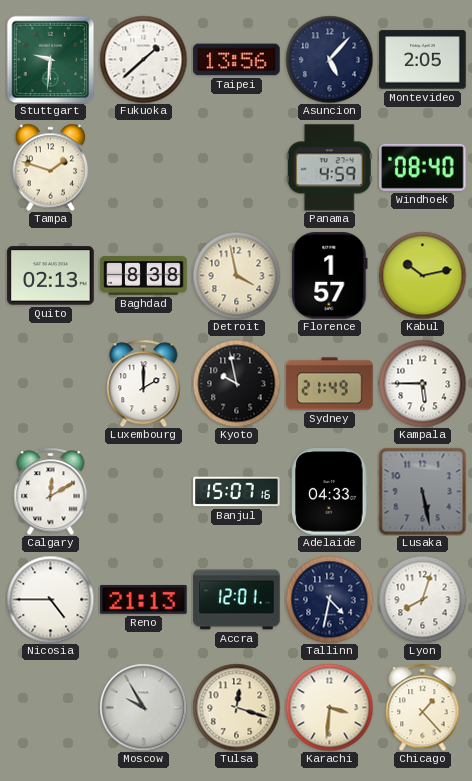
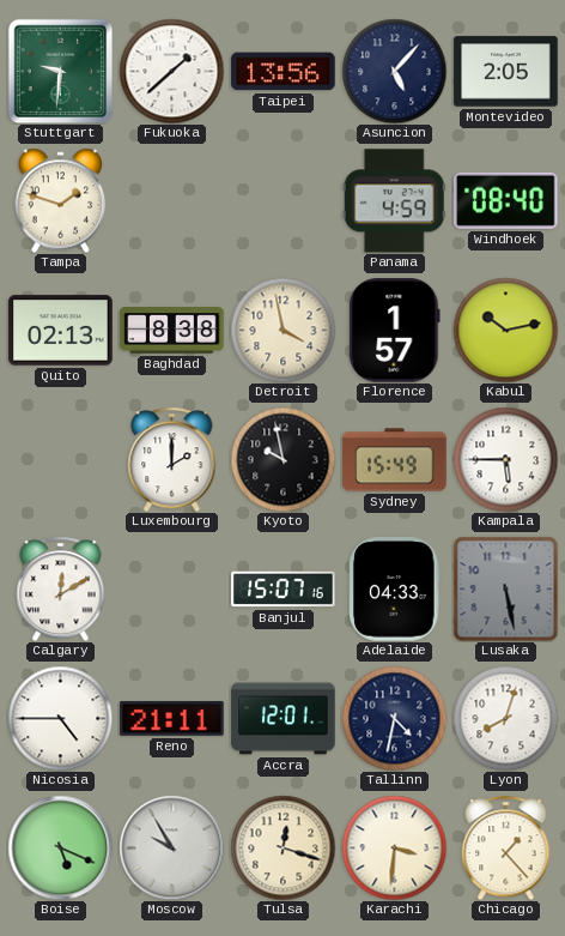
Sydney: 21:49 -> 15:49 (395, 460)
Reno: 21:13 -> 21:11 (172, 718)
Boise: none -> 5:19 (60, 847)
